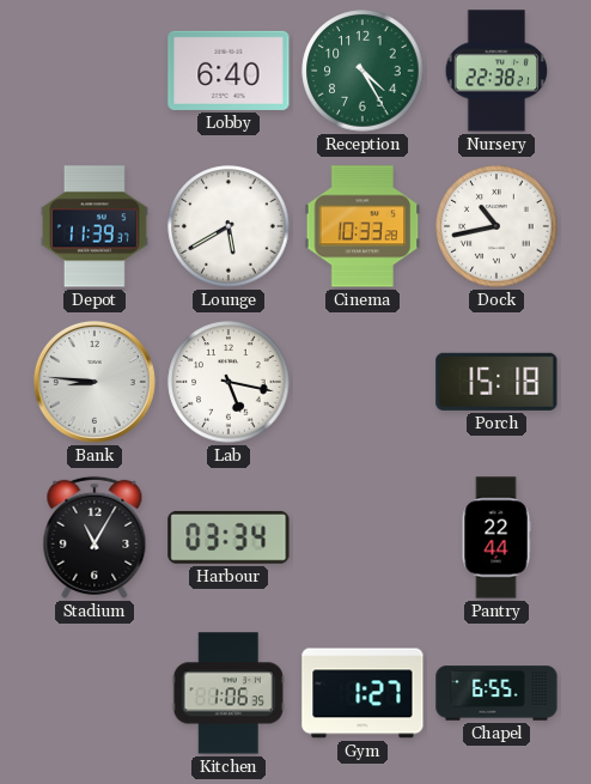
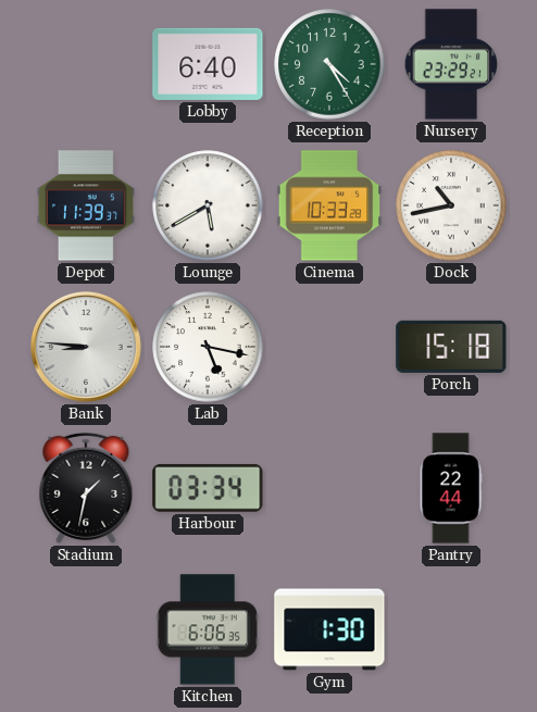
Nursery: 22:38 -> 23:29 (451, 64)
Stadium: 11:05 -> 1:32 (86, 488)
Kitchen: 1:06 -> 6:06 (208, 629)
Gym: 1:27 -> 1:30 (329, 629)
Chapel: 6:55 -> none (496, 693)
